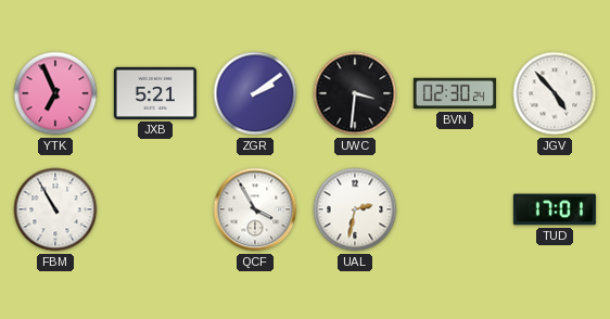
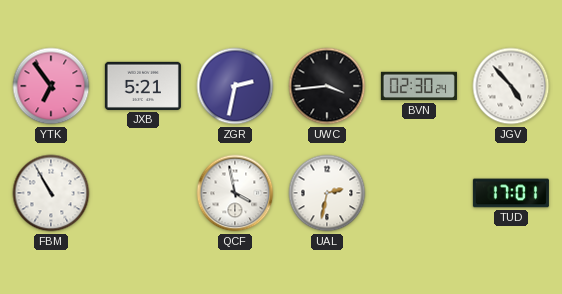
YTK: 6:56 -> 6:54 (51, 86)
ZGR: 2:09 -> 2:32 (235, 86)
UWC: 3:31 -> 3:44 (327, 86)
QCF: 3:55 -> 3:58 (235, 193)
